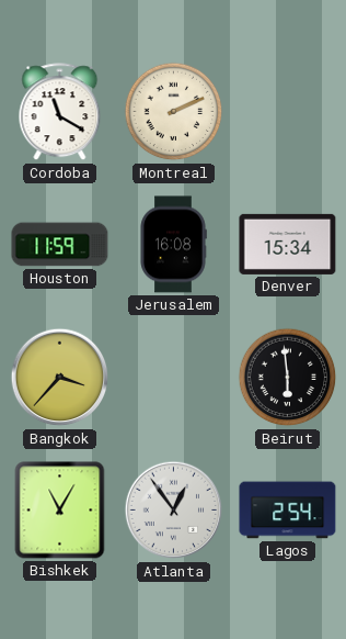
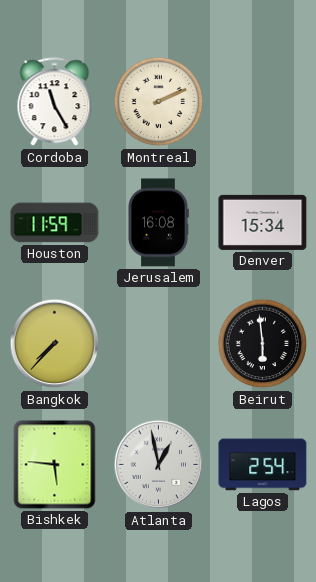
Cordoba: 11:20 -> 11:25 (55, 102)
Bangkok: 3:37 -> 7:37 (55, 344)
Bishkek: 11:05 -> 5:46 (55, 465)
Atlanta: 12:54 -> 12:58 (159, 465)
